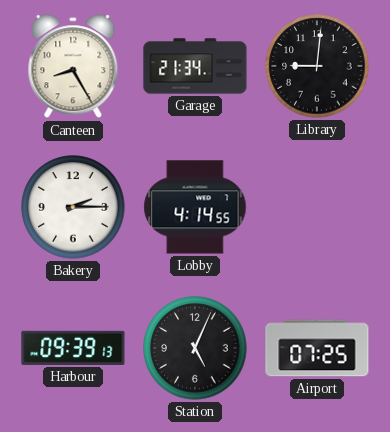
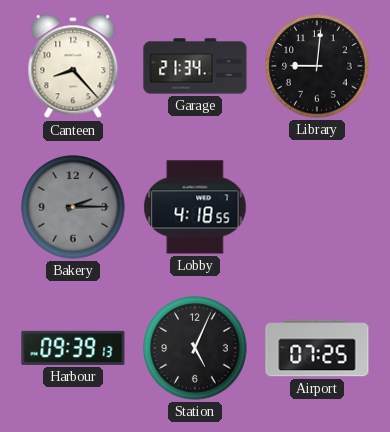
Canteen: 8:25 -> 8:23 (73, 67)
Bakery dial: white -> grey (73, 207)
Lobby: 4:14 -> 4:18 (195, 207)
